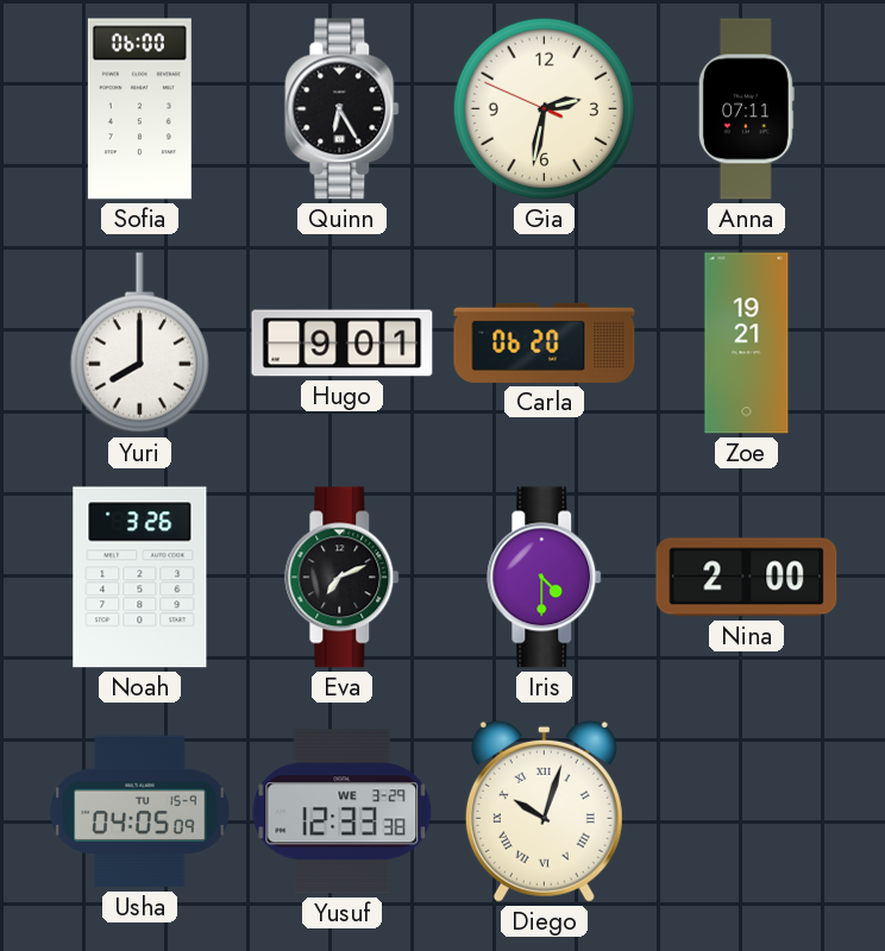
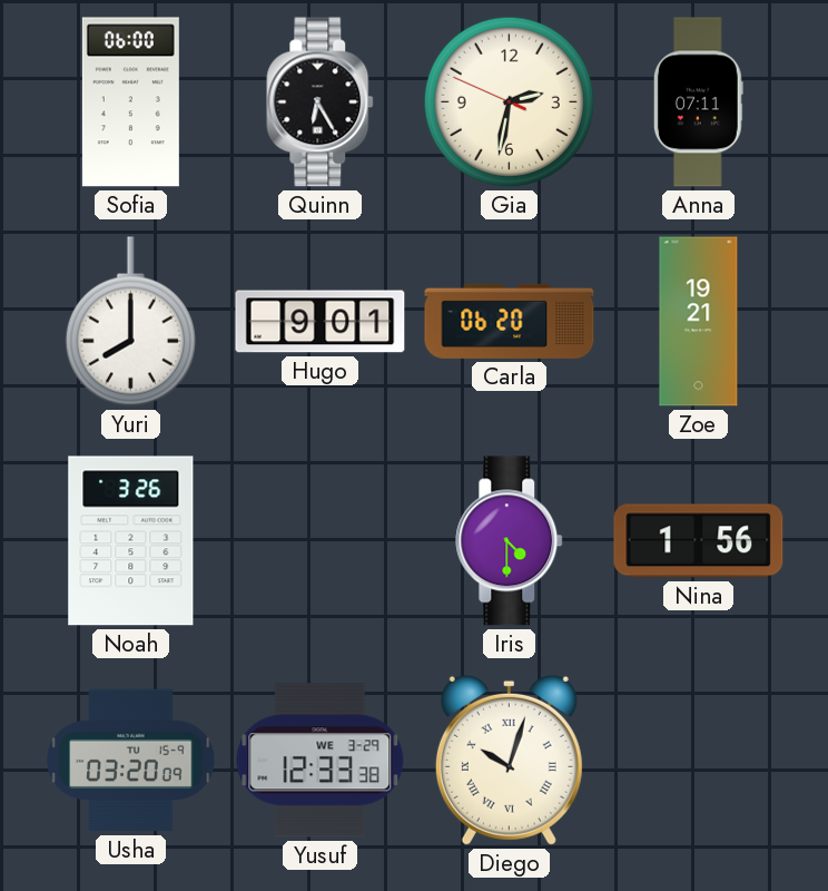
Eva: 7:11 -> none (343, 578)
Nina: 2:00 -> 1:56 (699, 541)
Usha: 04:05 -> 03:20 (131, 761)
